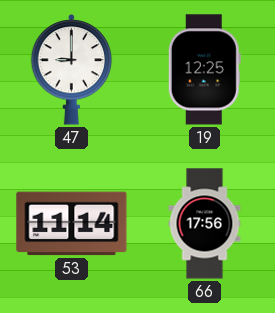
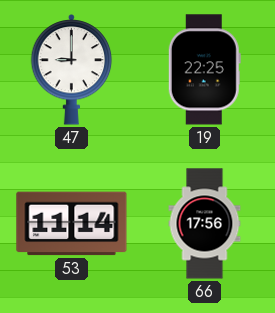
19: 12:25 -> 22:25 (204, 70)
